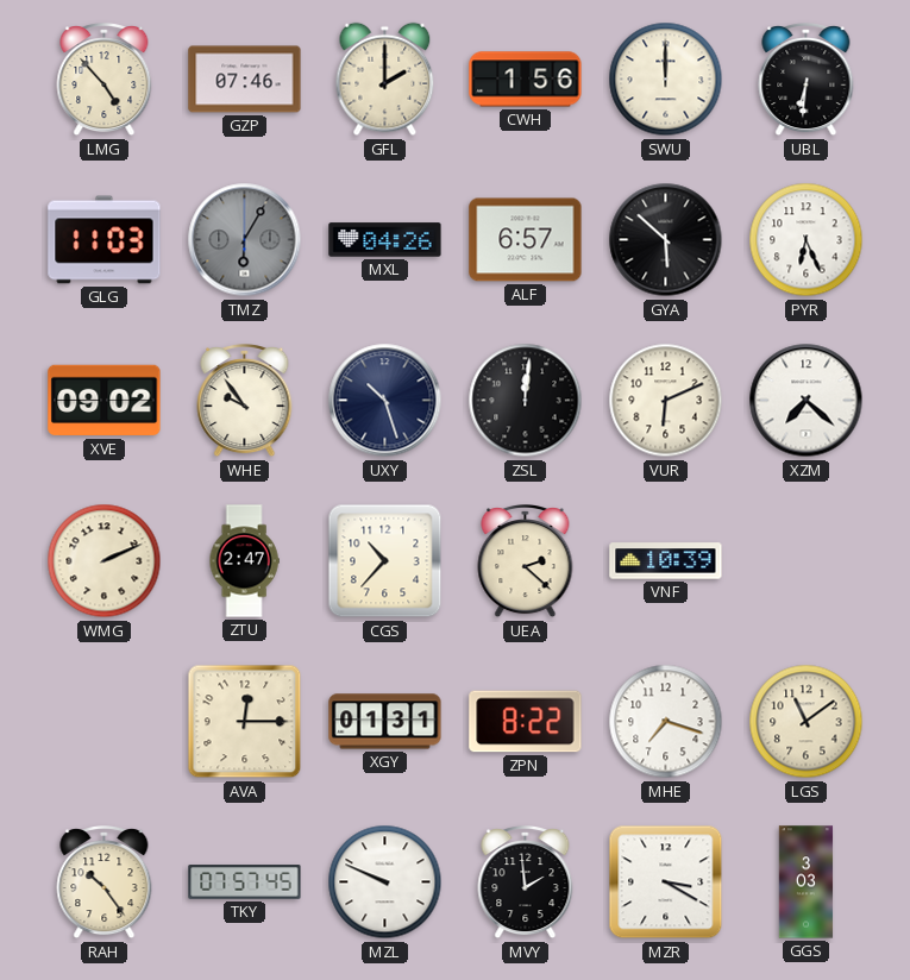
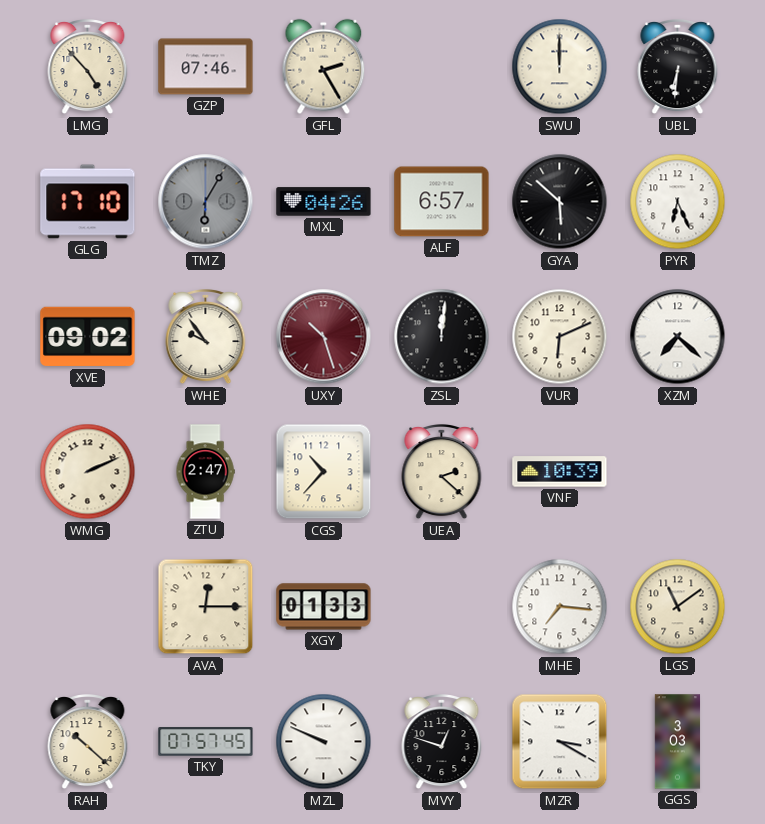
GFL: 2:00 -> 2:25 (324, 67)
CWH: 1:56 -> none (526, 80)
GLG: 11:03 -> 17:10 (88, 202)
UXY dial: navy -> burgundy (324, 337)
XGY: 01:31 -> 01:33 (324, 607)
ZPN: 8:22 -> none (526, 722)
MHE: 7:18 -> 7:16 (560, 607)
RAH: 10:24 -> 10:22 (88, 742)
MVY: 1:59 -> 12:48 (442, 742)
